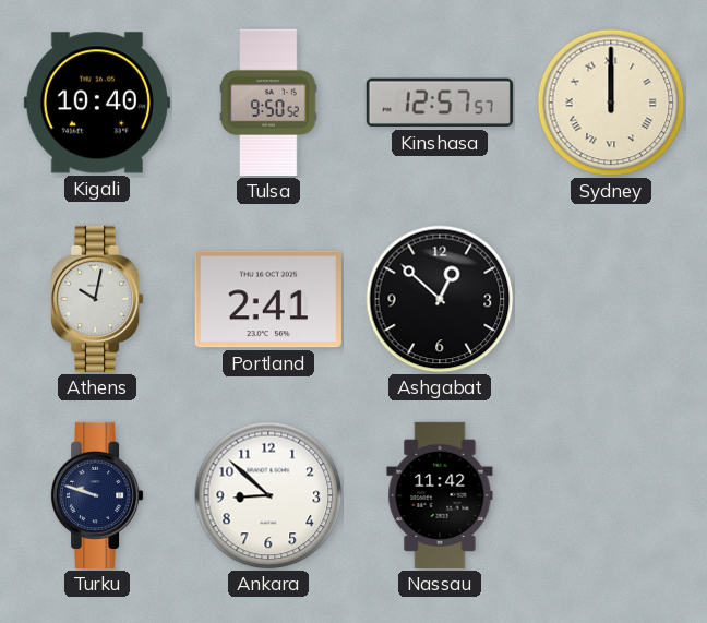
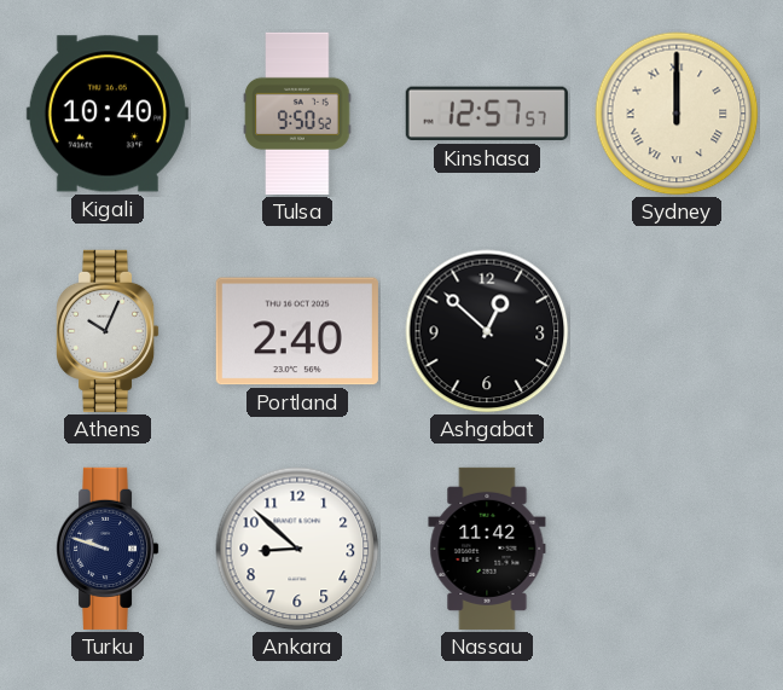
Athens: 10:02 -> 10:04 (109, 331)
Portland: 2:41 -> 2:40 (297, 331)
